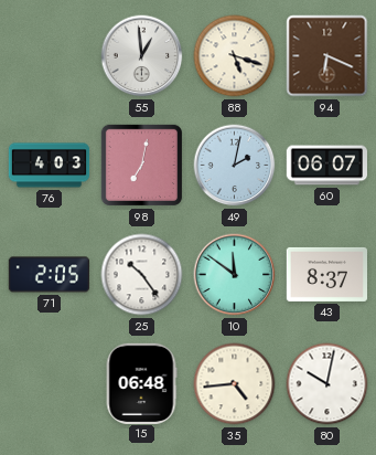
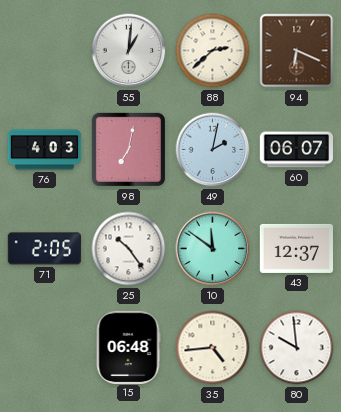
55: 12:59 -> 1:01 (129, 51)
88: 5:18 -> 2:38 (213, 51)
43: 8:37 -> 12:37 (297, 248)
80: 10:02 -> 9:59 (297, 348)
